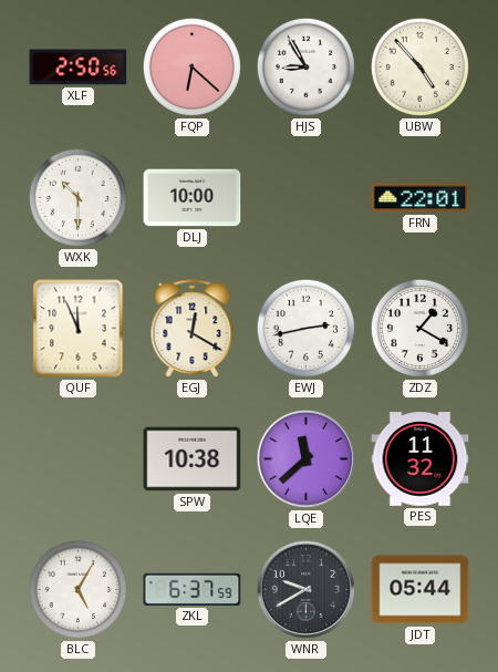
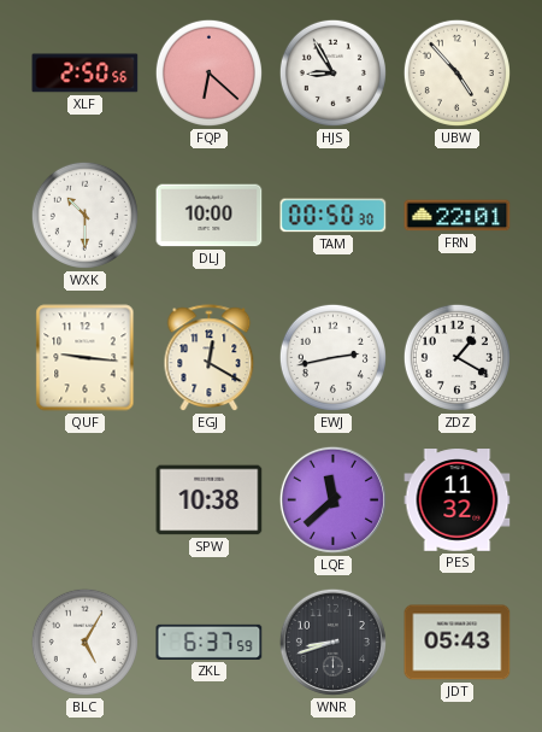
TAM: none -> 00:50 (334, 216)
QUF: 11:56 -> 9:16 (86, 358)
WNR: 9:40 -> 8:42 (332, 642)
JDT: 05:44 -> 05:43 (458, 643)
